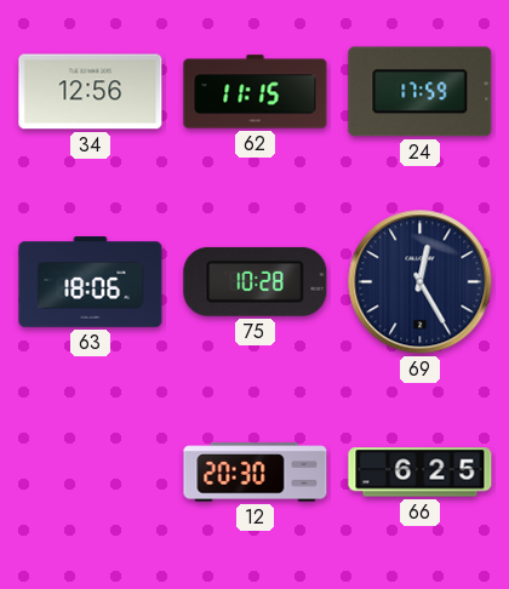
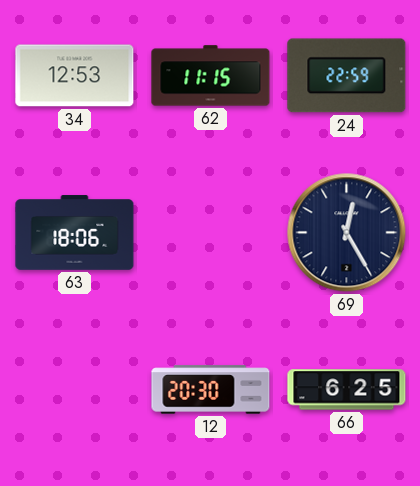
34: 12:56 -> 12:53 (75, 76)
24: 17:59 -> 22:59 (347, 76)
75: 10:28 -> none (256, 281)
